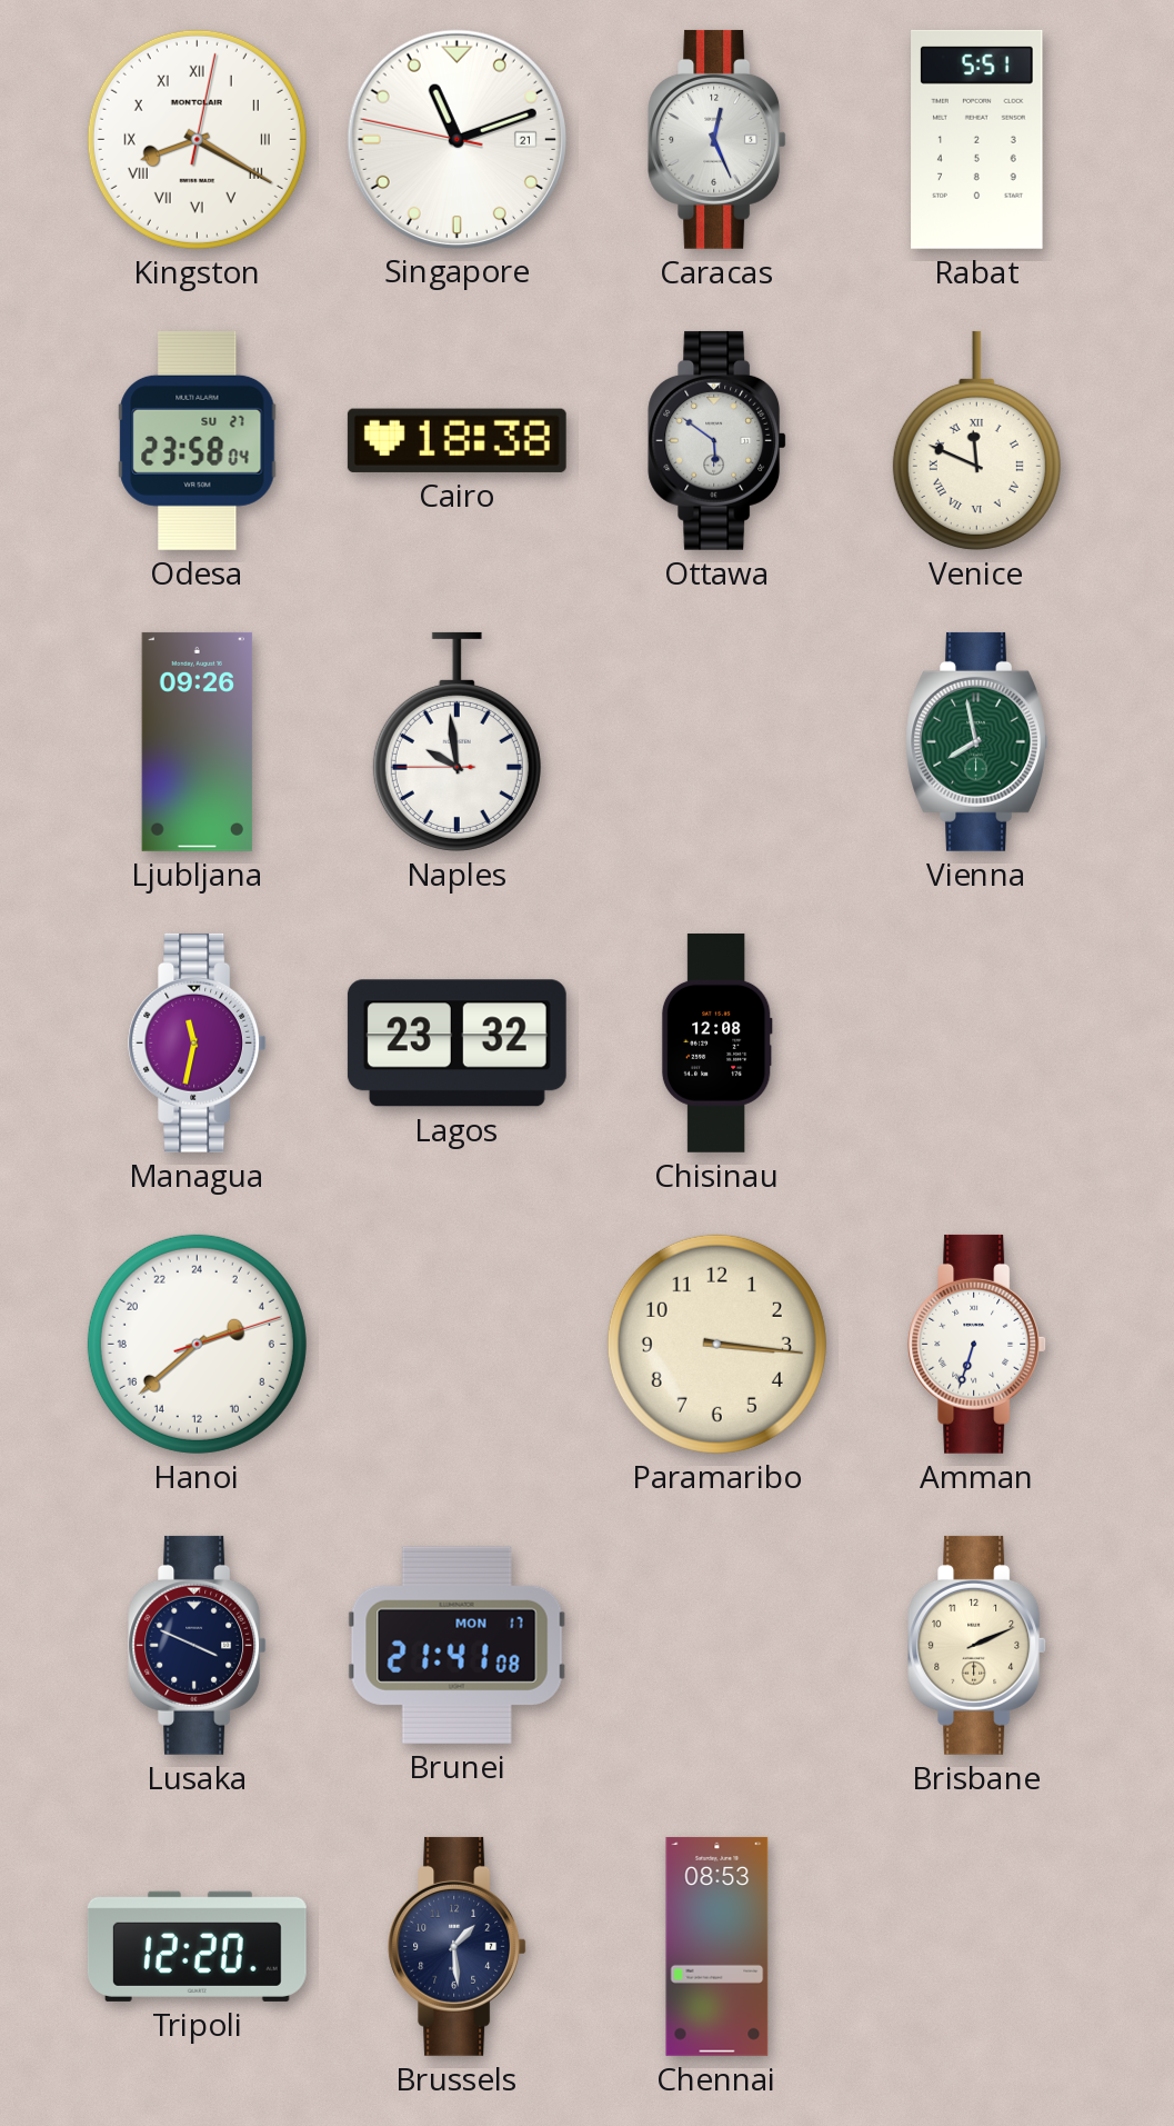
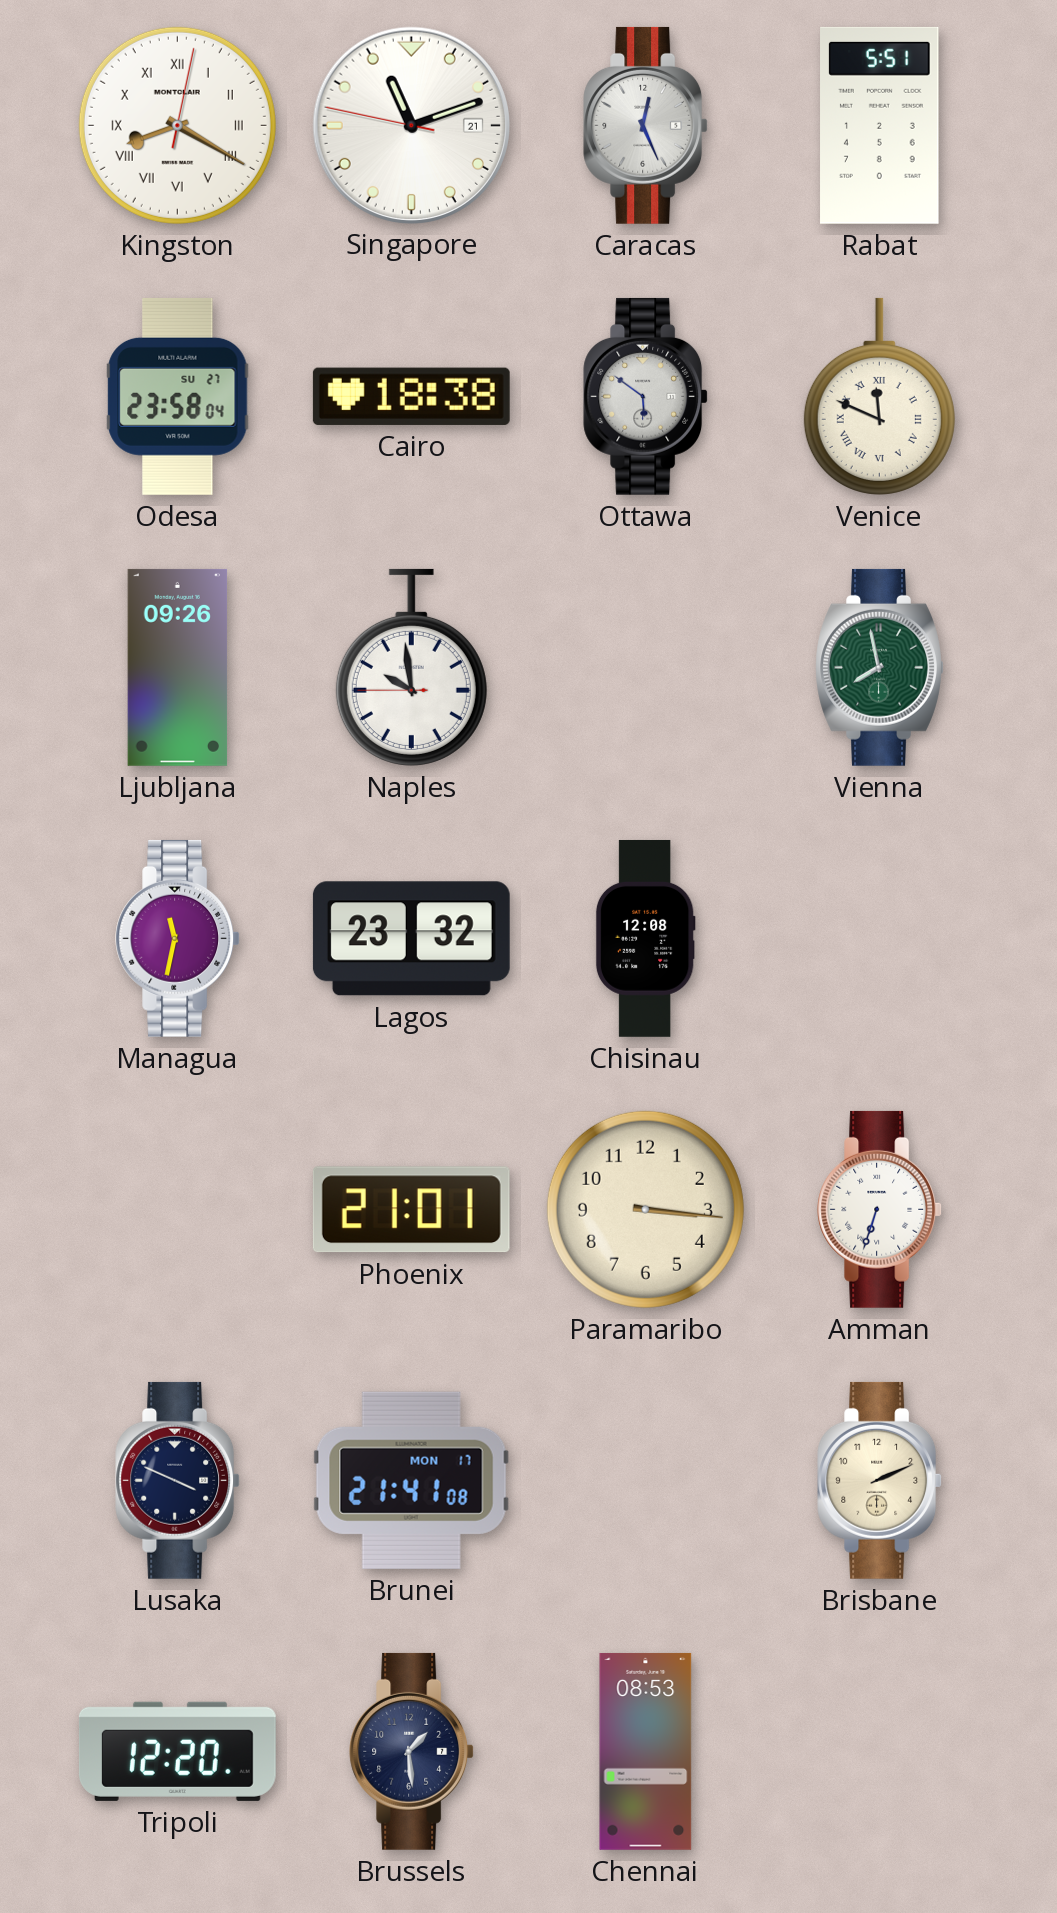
Hanoi: 4:38 -> none (197, 1344)
Phoenix: none -> 21:01 (411, 1210)
